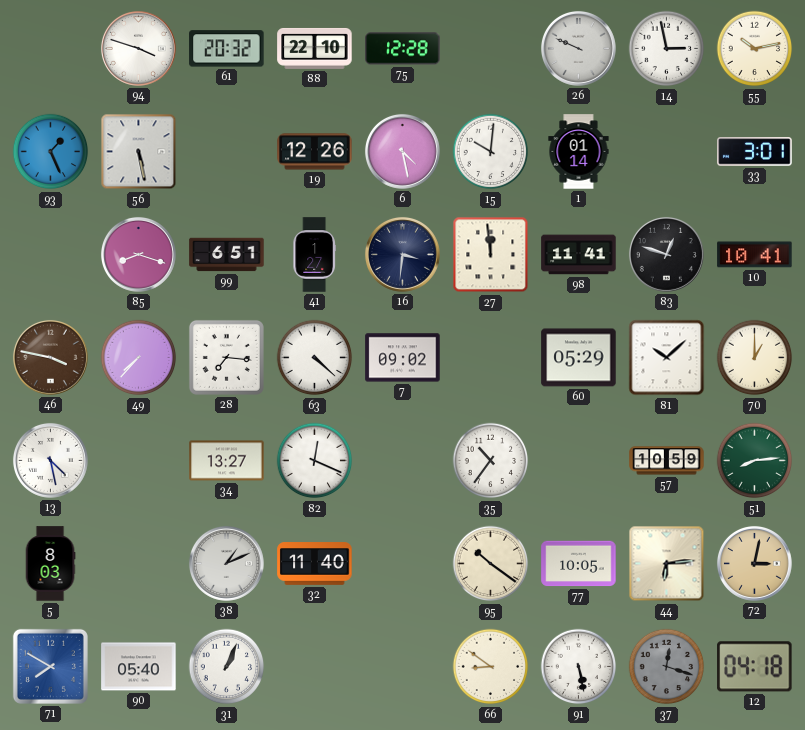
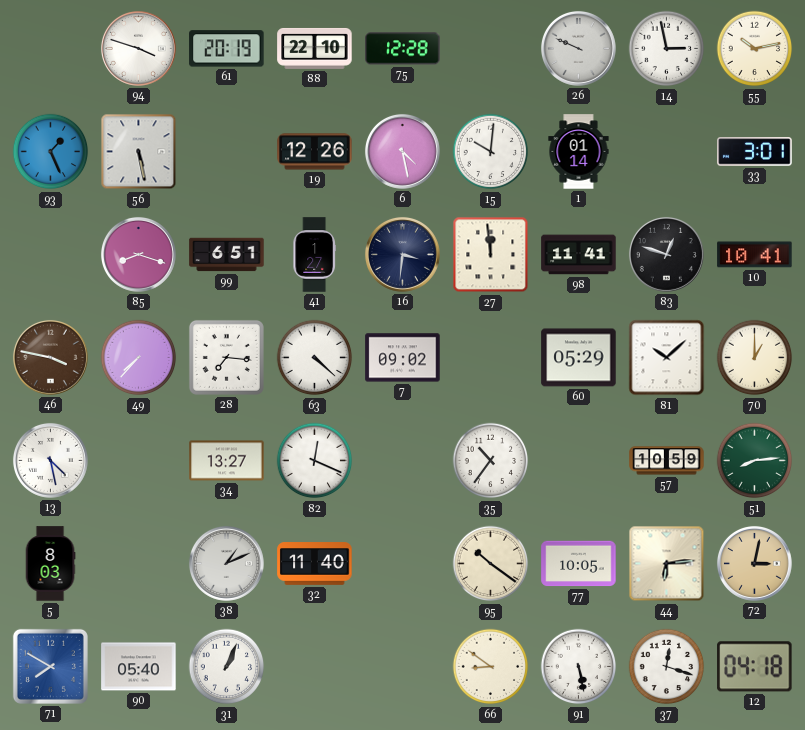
61: 20:32 -> 20:19 (227, 49)
37 dial: grey -> white (667, 667)
